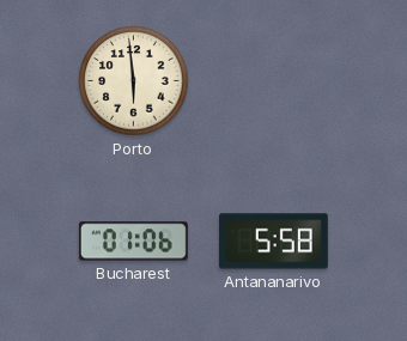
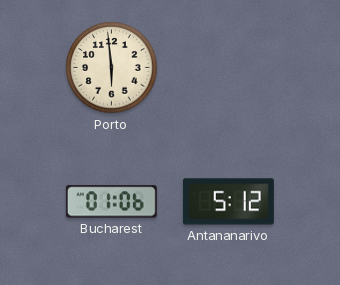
Antananarivo: 5:58 -> 5:12 (228, 202)
